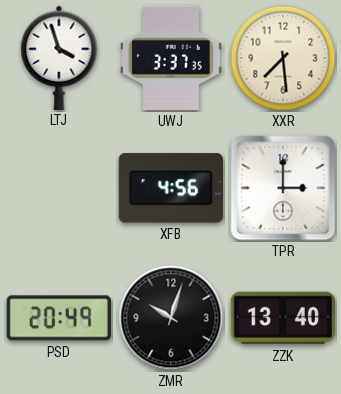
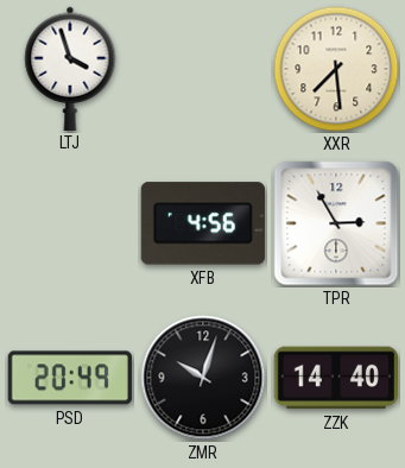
UWJ: 3:37 -> none (172, 58)
TPR: 3:00 -> 2:55 (336, 223)
ZZK: 13:40 -> 14:40 (336, 378)
